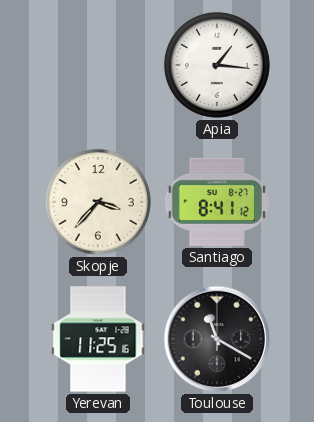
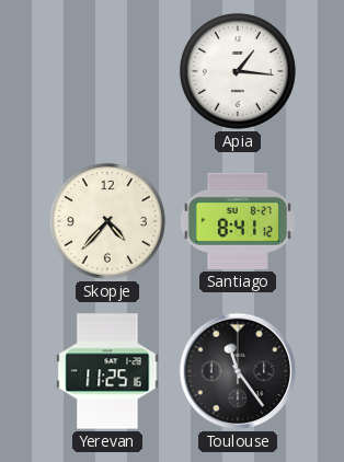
Skopje: 3:37 -> 4:37 (107, 221)
Toulouse: 11:20 -> 11:24 (238, 371)
